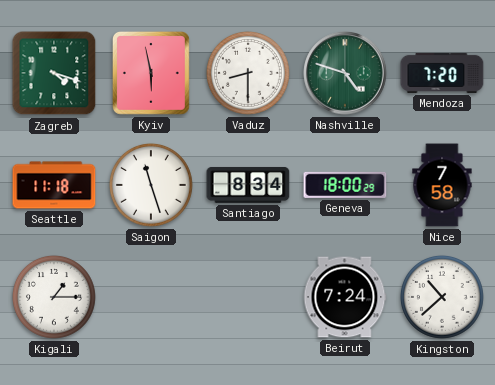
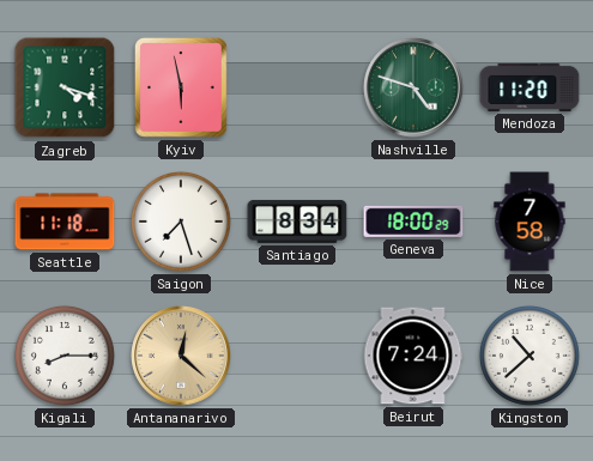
Vaduz: 8:30 -> none (248, 73)
Mendoza: 7:20 -> 11:20 (530, 87)
Saigon: 11:27 -> 7:27 (181, 222)
Kigali: 1:15 -> 8:15 (65, 356)
Antananarivo: none -> 12:22 (181, 356)
